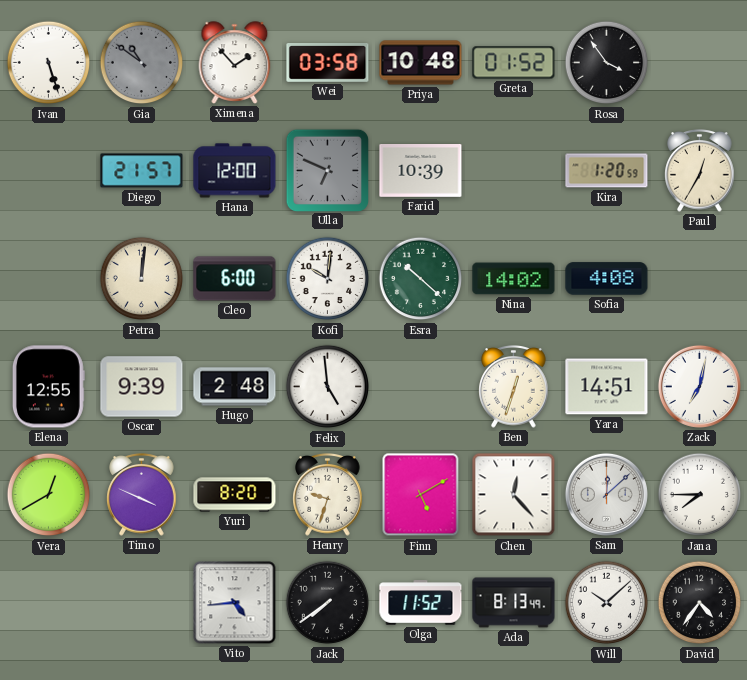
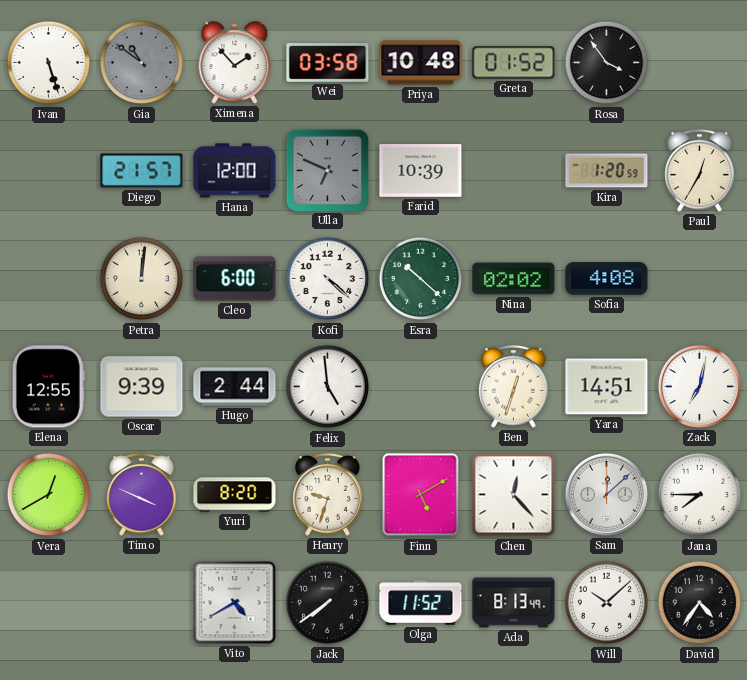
Kofi: 10:01 -> 4:22 (328, 279)
Nina: 14:02 -> 02:02 (514, 279)
Hugo: 2:48 -> 2:44 (235, 387)
Vito: 4:44 -> 4:40 (235, 603)
